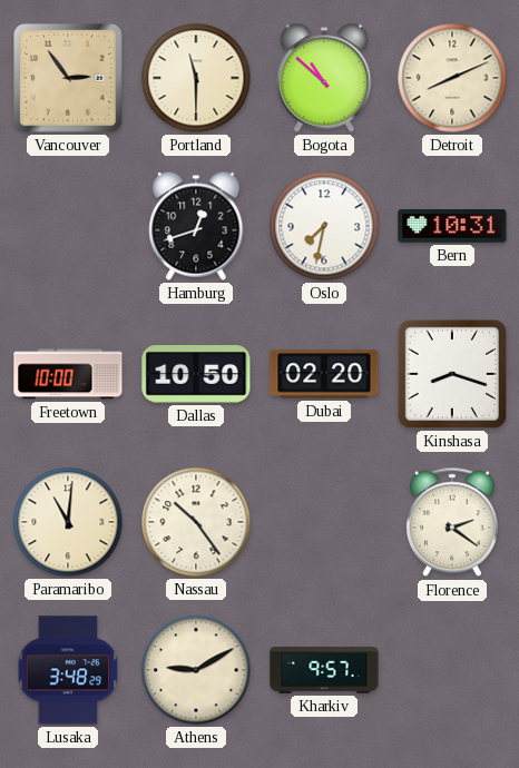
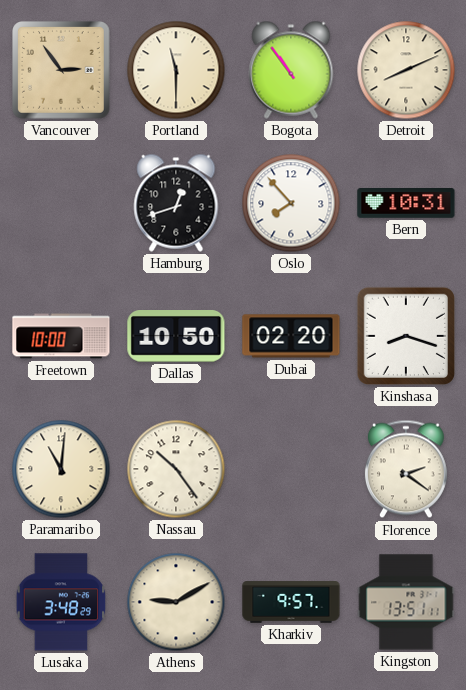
Bogota: 10:52 -> 10:54 (291, 70)
Oslo: 7:32 -> 7:53 (291, 203)
Kingston: none -> 13:51 (406, 602)
